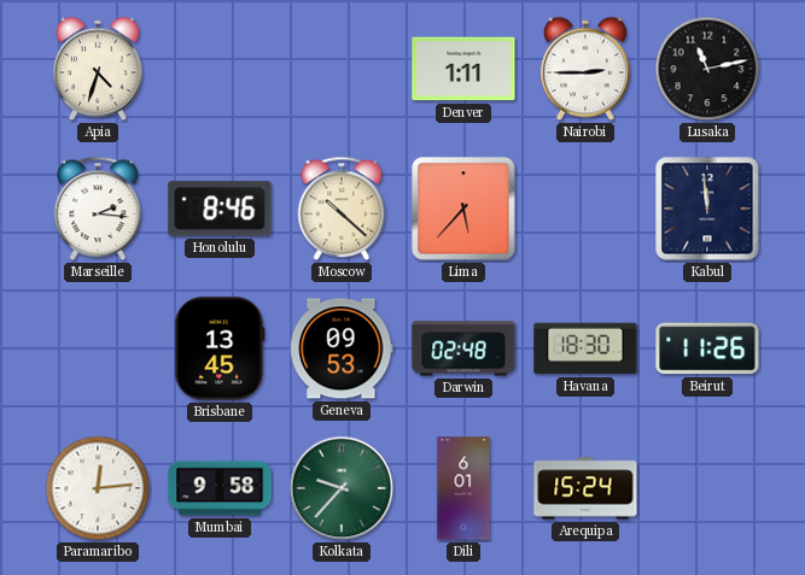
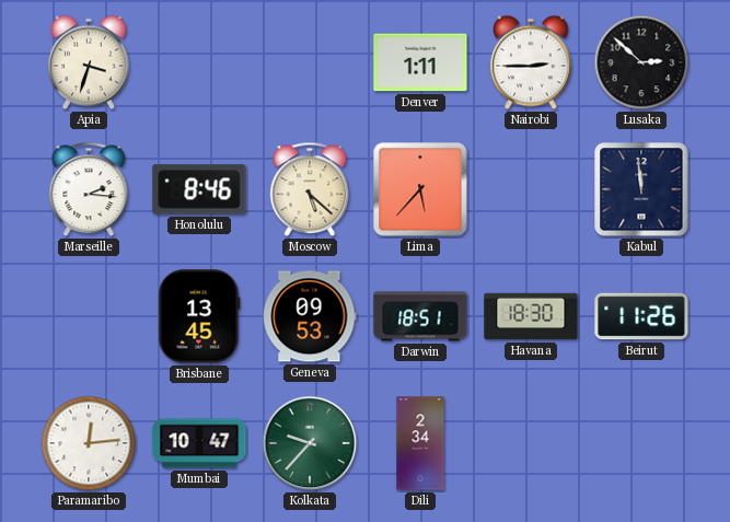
Apia: 4:33 -> 3:33 (90, 62)
Lusaka: 11:13 -> 2:52 (641, 62)
Moscow: 10:22 -> 5:22 (310, 189)
Darwin: 02:48 -> 18:51 (420, 316)
Mumbai: 9:58 -> 10:47 (199, 443)
Dili: 6:01 -> 2:34 (420, 443)
Arequipa: 15:24 -> none (585, 488)
